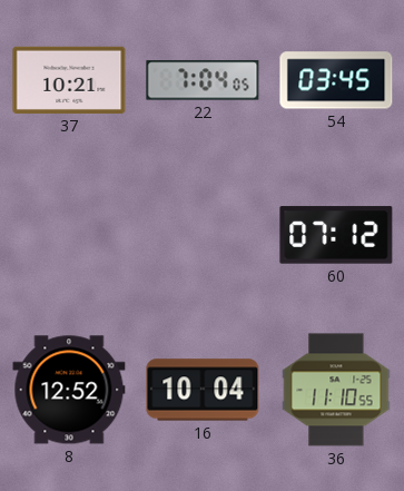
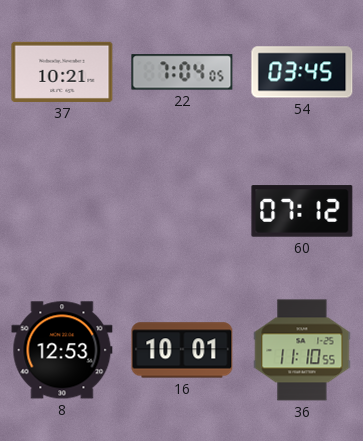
8: 12:52 -> 12:53 (62, 350)
16: 10:04 -> 10:01 (182, 350)
